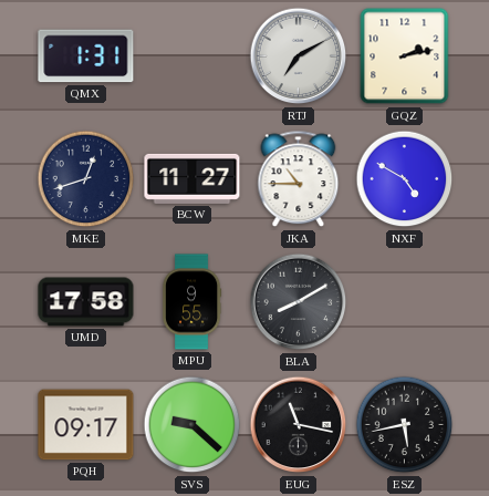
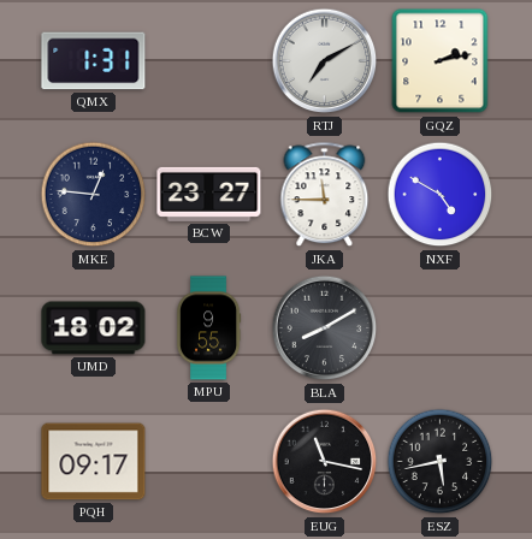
MKE: 12:42 -> 12:46 (94, 195)
BCW: 11:27 -> 23:27 (209, 194)
JKA: 10:45 -> 11:45 (325, 195)
UMD: 17:58 -> 18:02 (94, 328)
SVS: 9:22 -> none (193, 425)
